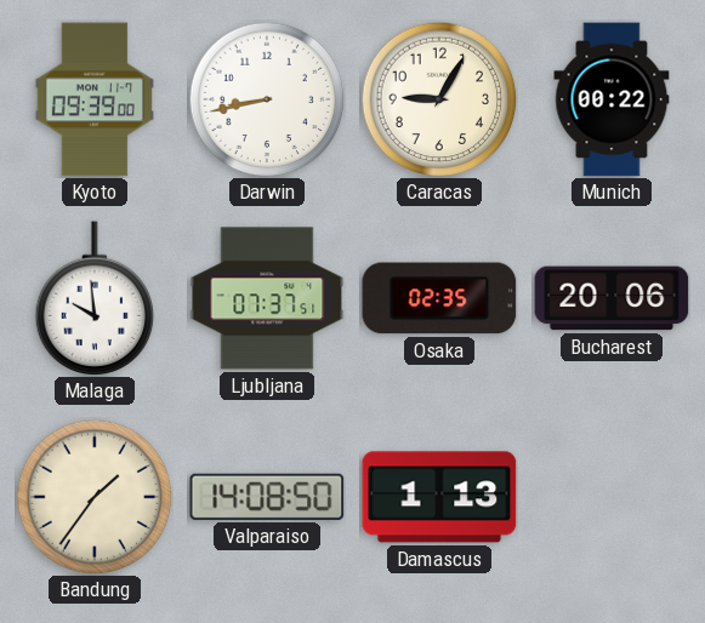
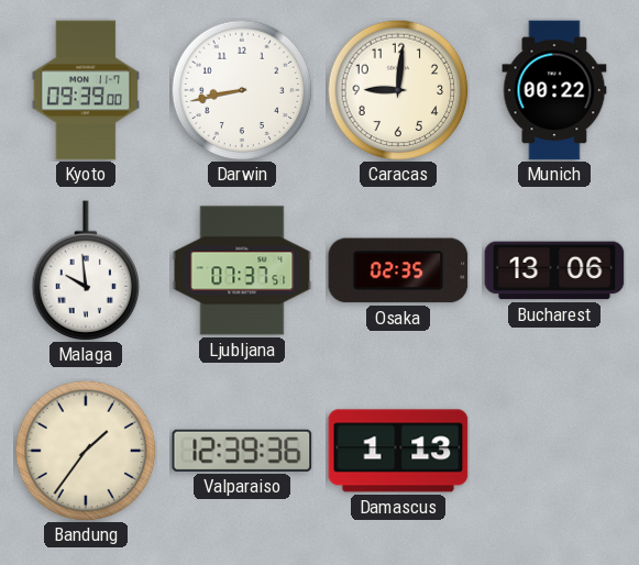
Caracas: 9:05 -> 9:01 (398, 90)
Bucharest: 20:06 -> 13:06 (554, 270)
Valparaiso: 14:08 -> 12:39 (242, 451)
